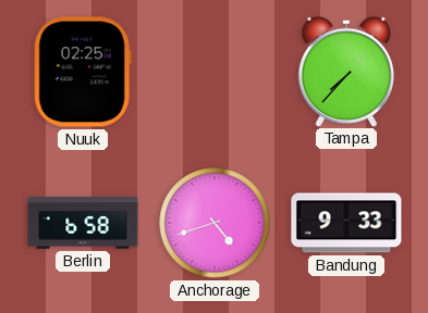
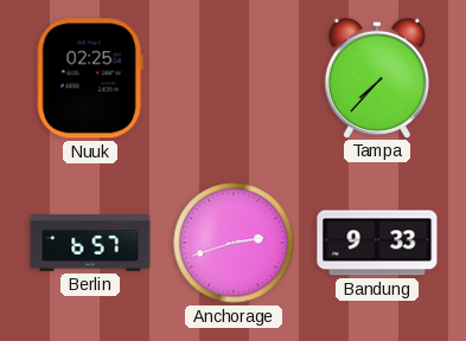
Berlin: 6:58 -> 6:57 (90, 243)
Anchorage: 4:42 -> 2:42 (234, 243)
